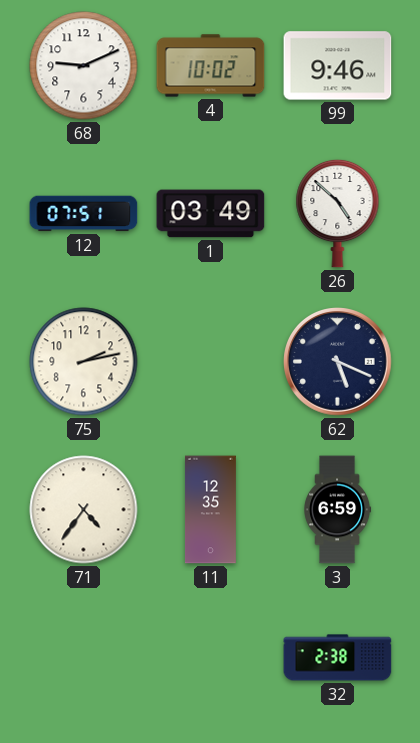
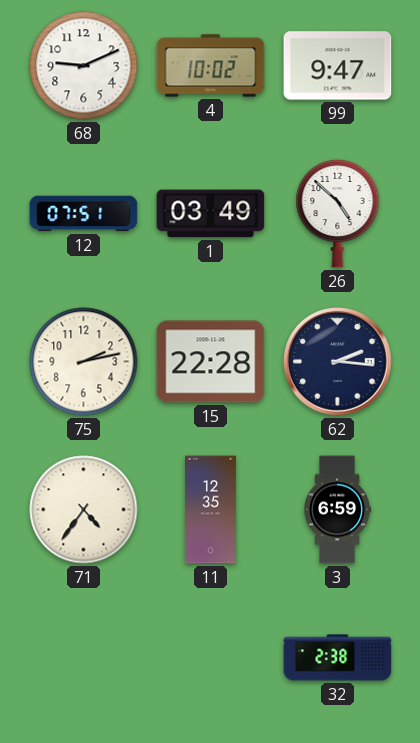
99: 9:46 -> 9:47 (338, 66)
15: none -> 22:28 (211, 362)
62: 5:19 -> 2:16 (338, 362)
